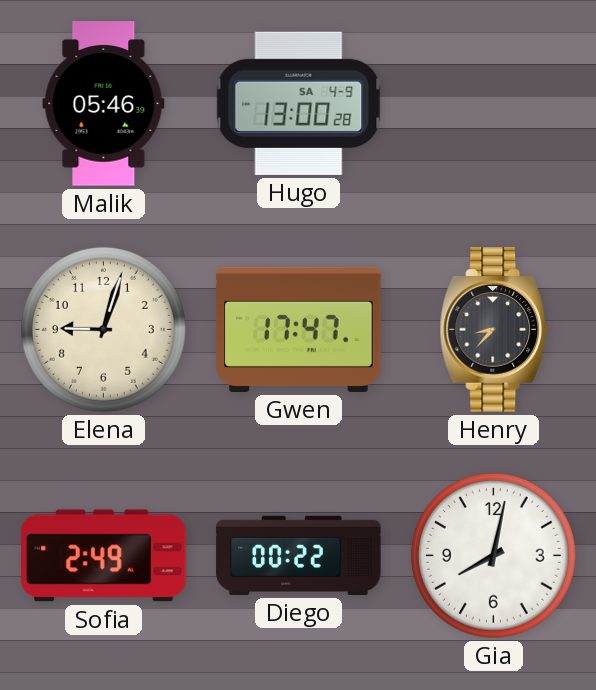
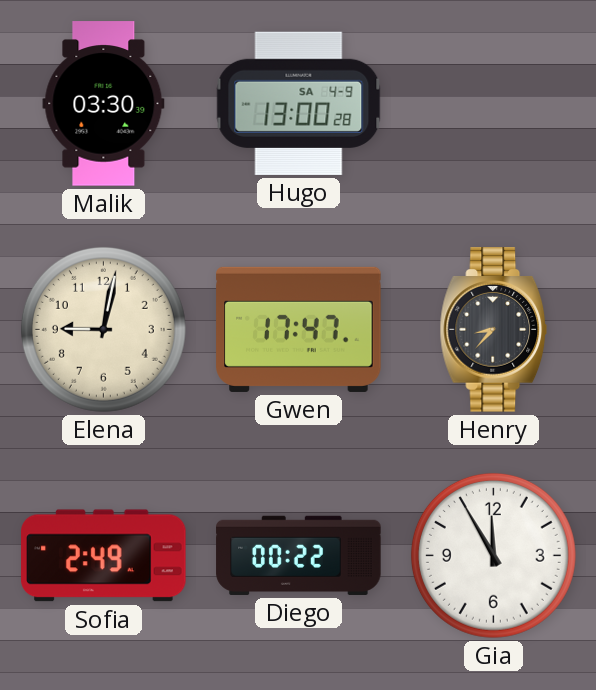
Malik: 05:46 -> 03:30 (104, 104)
Elena: 9:03 -> 9:02 (103, 329)
Gia: 8:02 -> 11:55 (493, 555)
